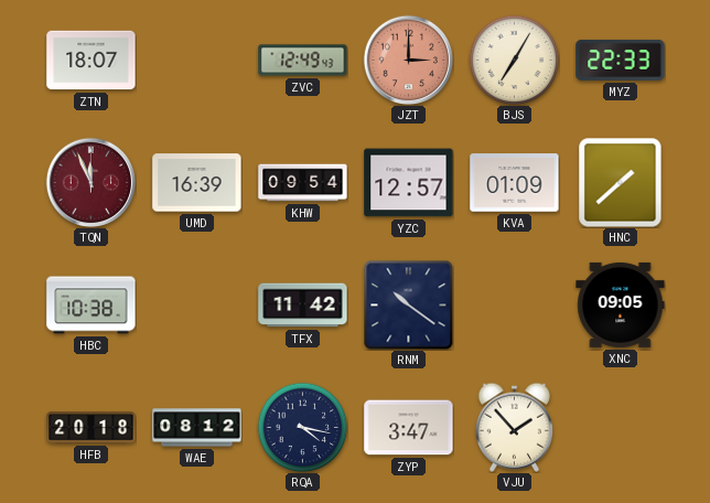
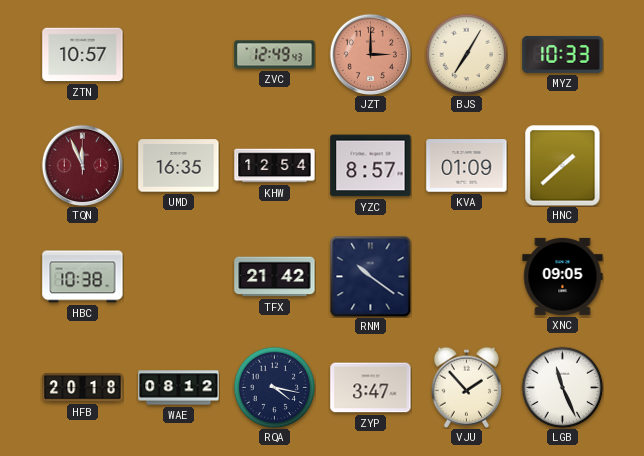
ZTN: 18:07 -> 10:57 (83, 55)
MYZ: 22:33 -> 10:33 (563, 54)
UMD: 16:39 -> 16:35 (179, 166)
KHW: 09:54 -> 12:54 (275, 166)
YZC: 12:57 -> 8:57 (371, 166)
TFX: 11:42 -> 21:42 (275, 277)
LGB: none -> 11:26 (562, 387)
